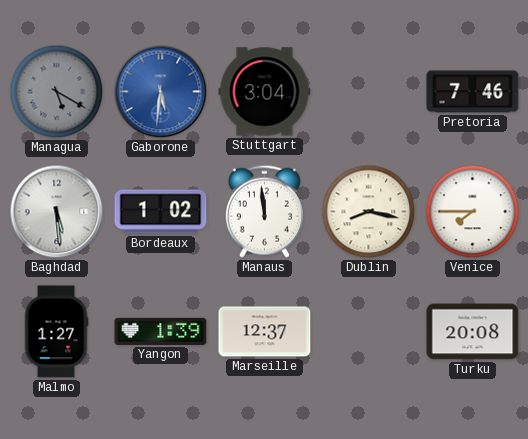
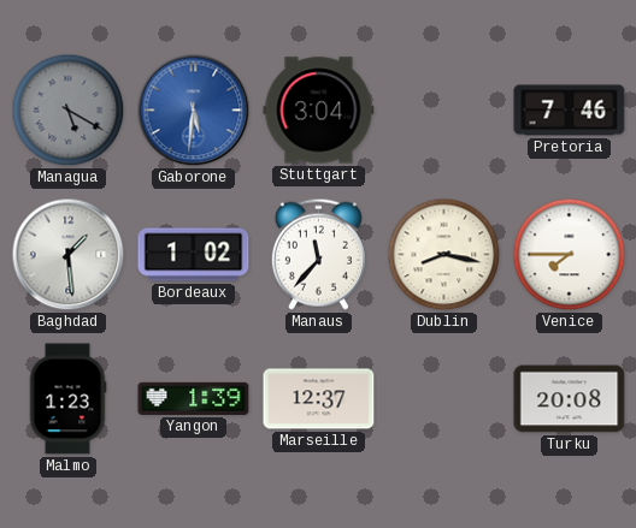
Baghdad: 5:29 -> 1:29 (69, 255)
Manaus: 11:59 -> 11:37 (318, 254)
Malmo: 1:27 -> 1:23 (67, 399)
